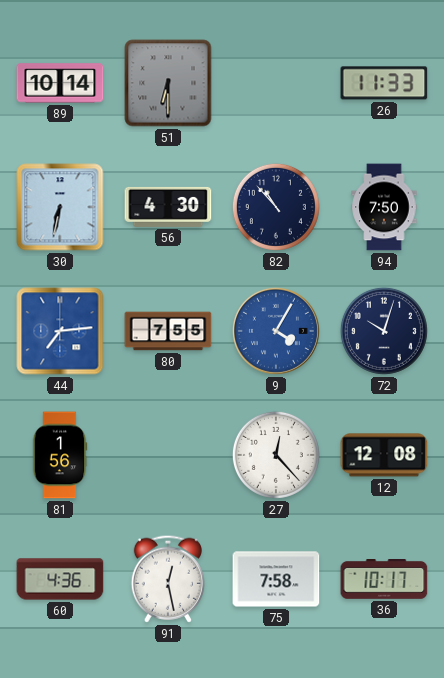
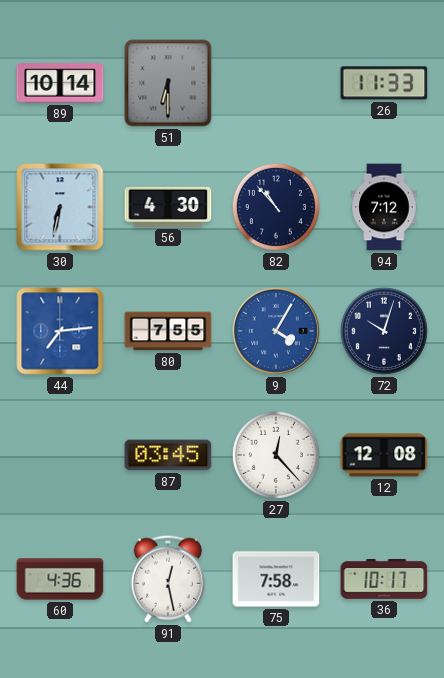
94: 7:50 -> 7:12 (384, 207)
81: 1:56 -> none (60, 455)
87: none -> 03:45 (168, 455)
